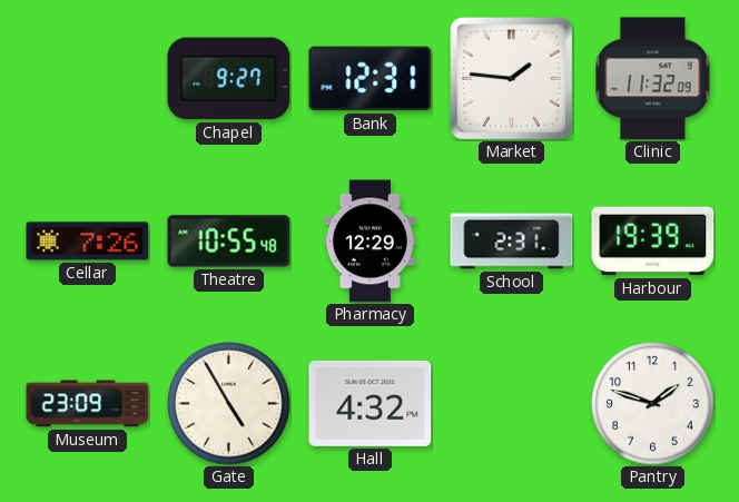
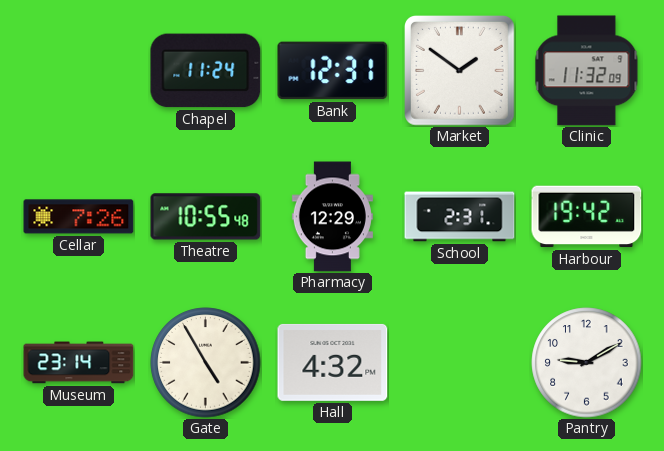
Chapel: 9:27 -> 11:24 (206, 71)
Market: 1:46 -> 1:51 (460, 71)
Harbour: 19:39 -> 19:42 (587, 217)
Museum: 23:09 -> 23:14 (79, 363)
Pantry: 1:48 -> 9:10 (587, 363)
